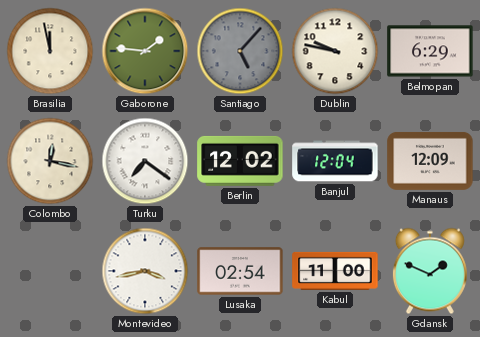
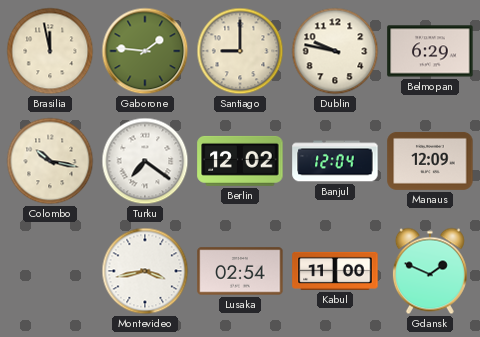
Santiago: 5:07 -> 9:00 (240, 51)
Santiago dial: grey -> cream (240, 51)
Colombo: 12:17 -> 10:17 (50, 161)
